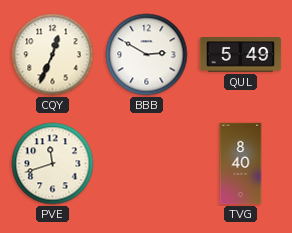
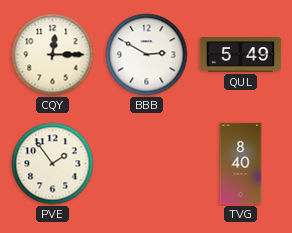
CQY: 12:34 -> 12:15 (53, 55)
PVE: 11:42 -> 1:54 (53, 164)
